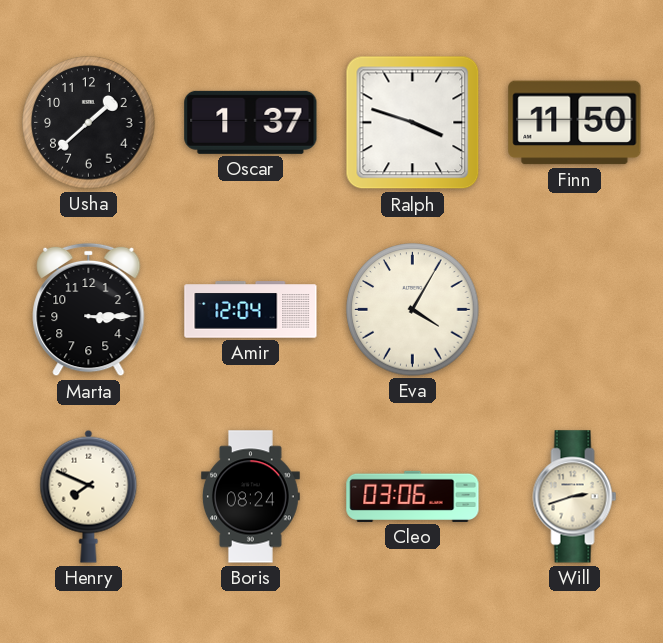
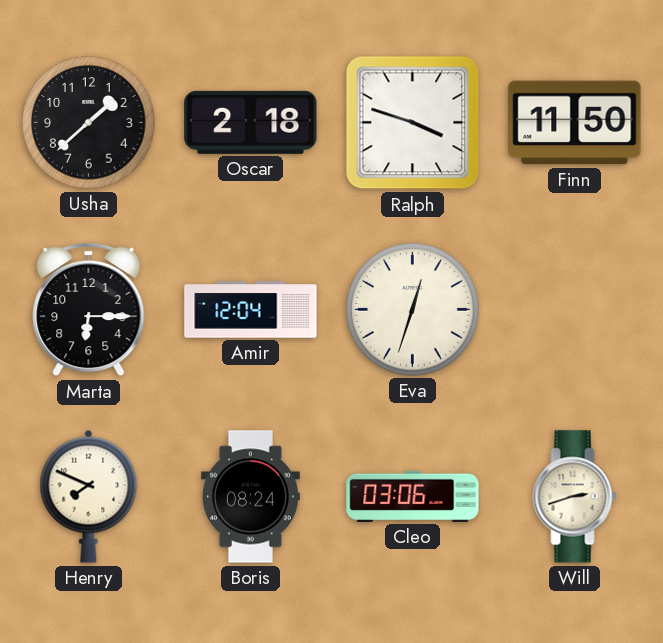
Oscar: 1:37 -> 2:18 (251, 122)
Marta: 3:15 -> 6:15 (89, 310)
Eva: 4:05 -> 12:33 (413, 310)
